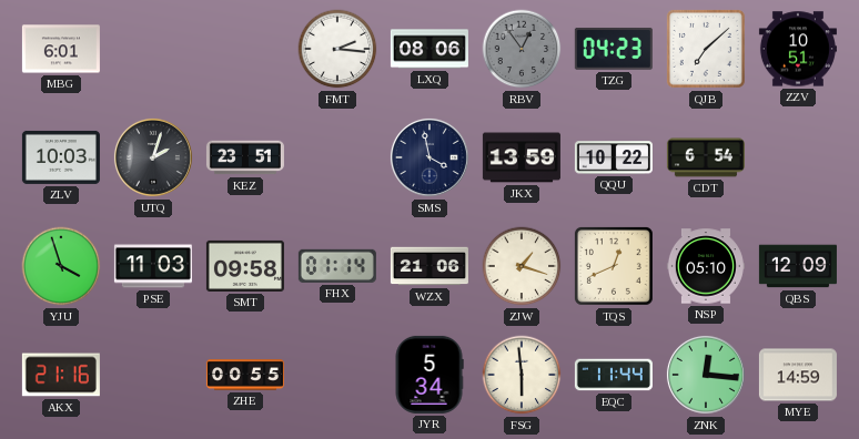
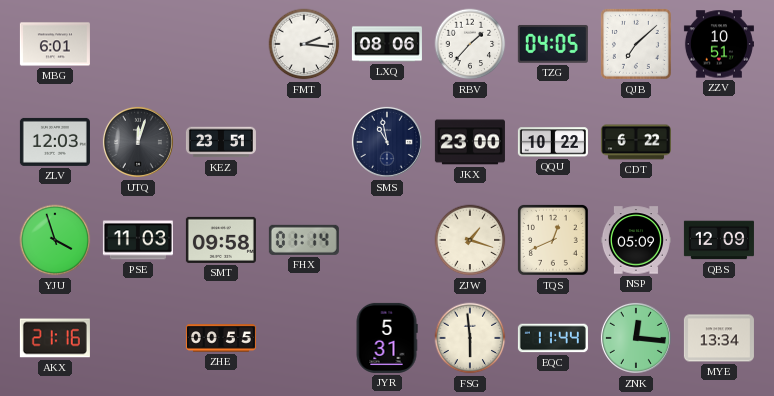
RBV: 12:54 -> 1:37 (470, 44)
RBV dial: grey -> white (470, 44)
TZG: 04:23 -> 04:05 (553, 44)
ZLV: 10:03 -> 12:03 (55, 142)
UTQ: 2:03 -> 12:03 (138, 142)
SMS: 3:58 -> 10:58 (387, 142)
JKX: 13:59 -> 23:00 (470, 142)
CDT: 6:54 -> 6:22 (636, 142)
WZX: 21:06 -> none (429, 266)
NSP: 05:10 -> 05:09 (636, 240)
JYR: 5:34 -> 5:31 (387, 338)
MYE: 14:59 -> 13:34 (719, 338)
